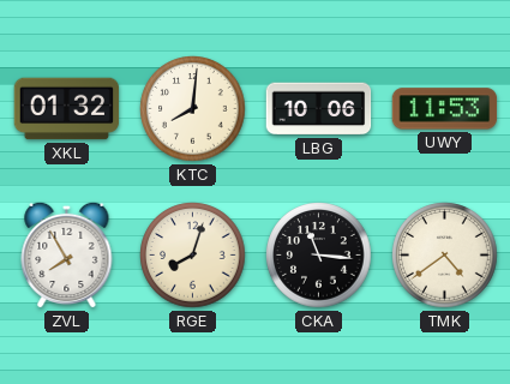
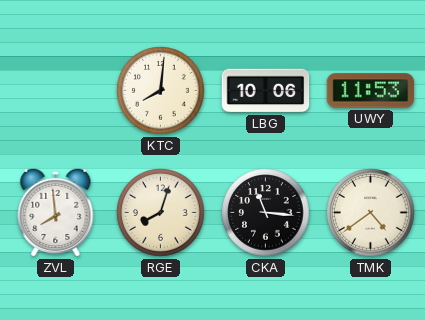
XKL: 01:32 -> none (67, 109)
ZVL: 7:55 -> 7:59 (56, 212)
